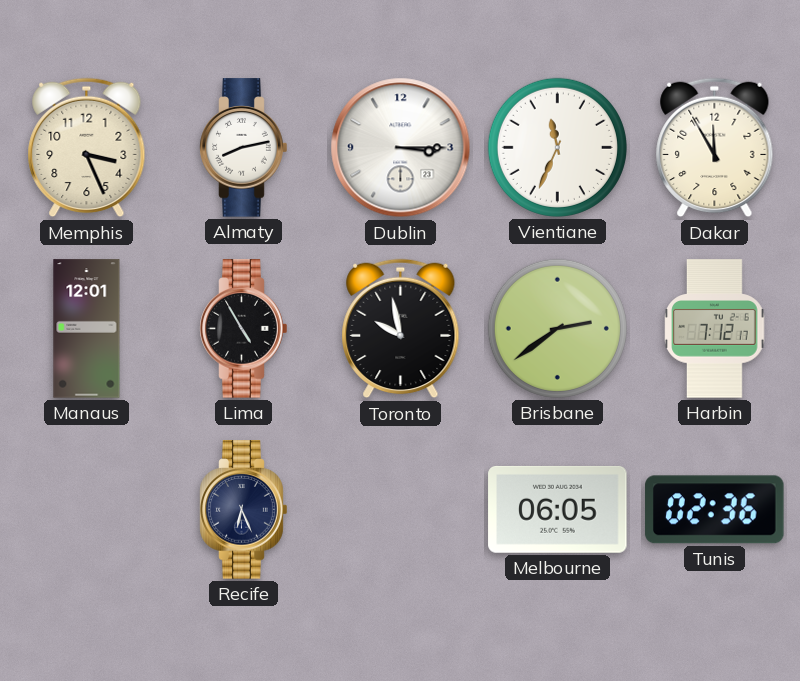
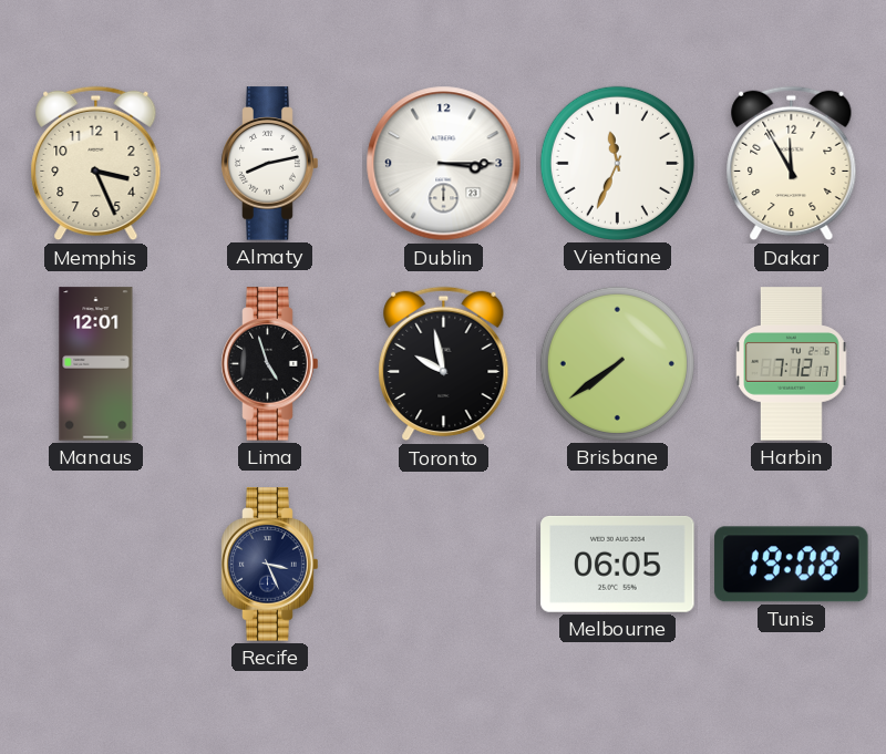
Lima: 4:55 -> 4:57 (270, 364)
Brisbane: 2:39 -> 7:39 (617, 363)
Recife: 6:26 -> 3:26 (270, 565)
Tunis: 02:36 -> 19:08 (792, 565)
